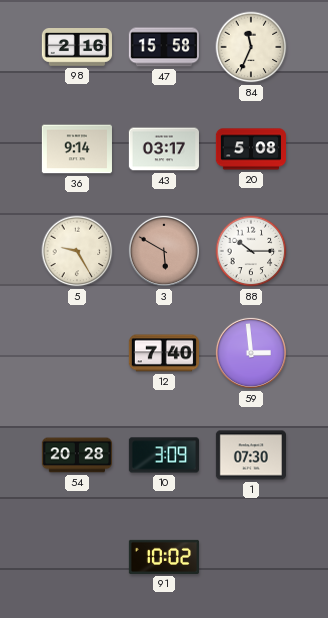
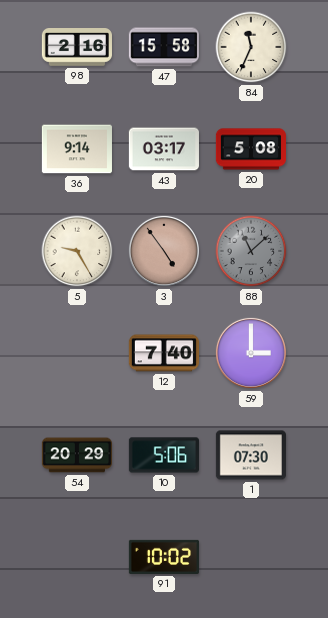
3: 5:50 -> 4:54 (164, 251)
88: 10:15 -> 11:08 (251, 251)
88 dial: white -> grey (251, 251)
59: 2:59 -> 3:00 (251, 353)
54: 20:28 -> 20:29 (77, 455)
10: 3:09 -> 5:06 (164, 455)
